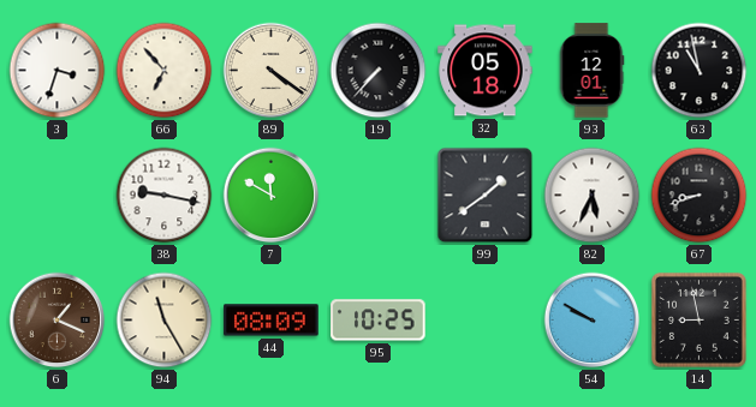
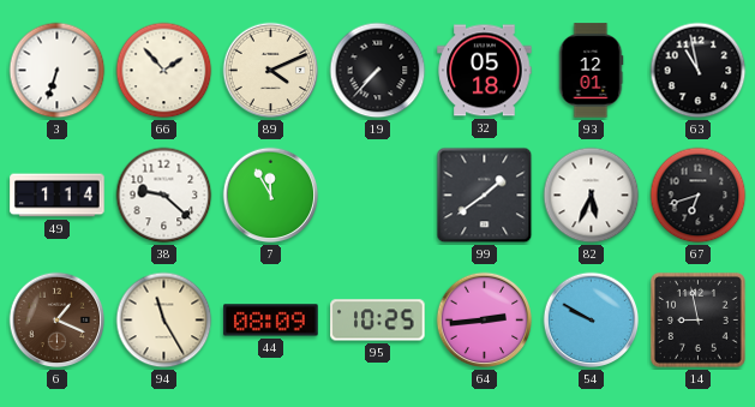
3: 3:33 -> 6:33 (58, 71)
66: 6:53 -> 1:53 (164, 71)
89: 4:21 -> 4:11 (271, 71)
49: none -> 1:14 (58, 196)
38: 9:17 -> 9:22 (164, 196)
7: 11:50 -> 11:55 (271, 196)
67: 8:42 -> 6:42 (699, 196)
64: none -> 2:44 (485, 321)
